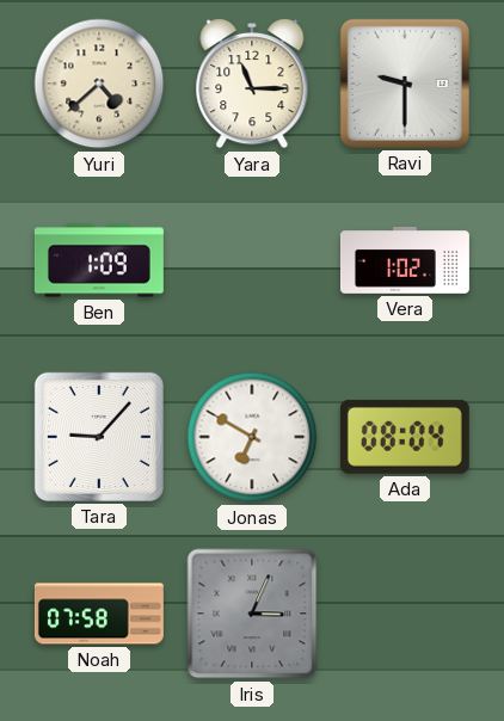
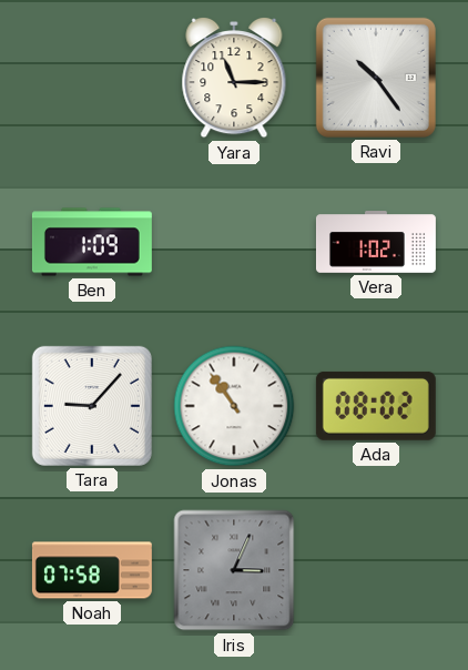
Yuri: 4:38 -> none (99, 84)
Ravi: 9:30 -> 10:24 (376, 78)
Jonas: 6:50 -> 10:54 (234, 406)
Ada: 08:04 -> 08:02 (376, 406)
